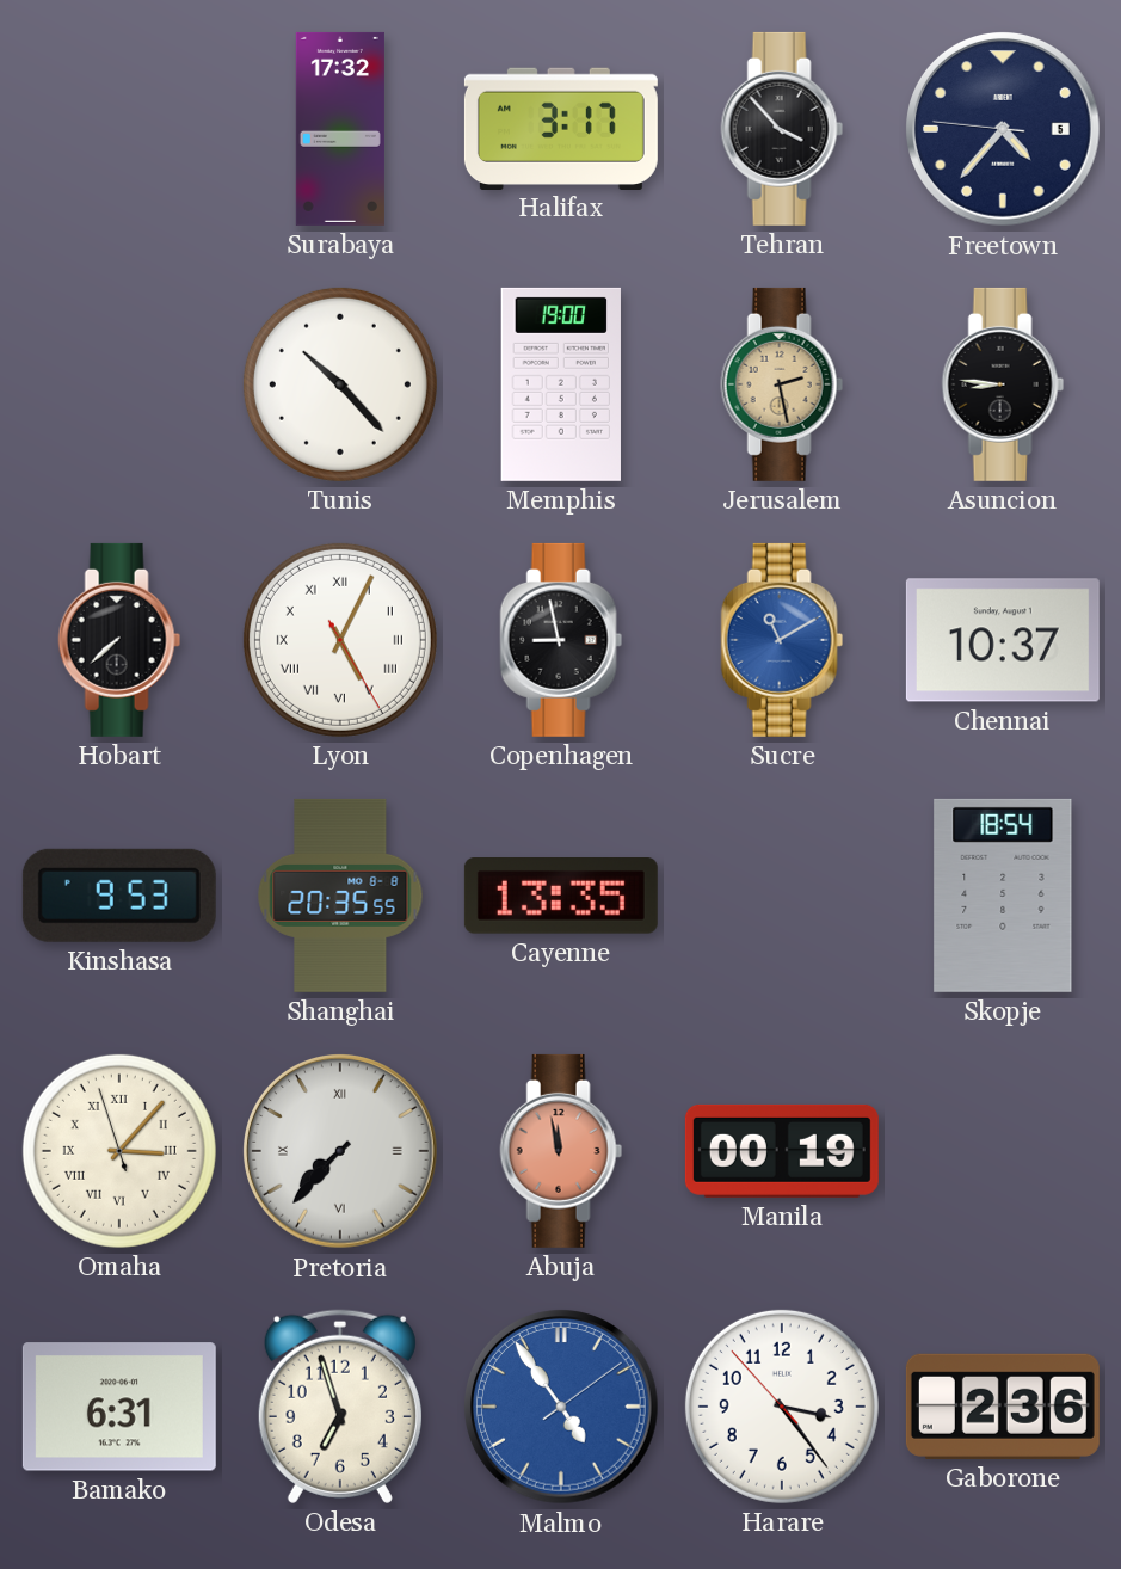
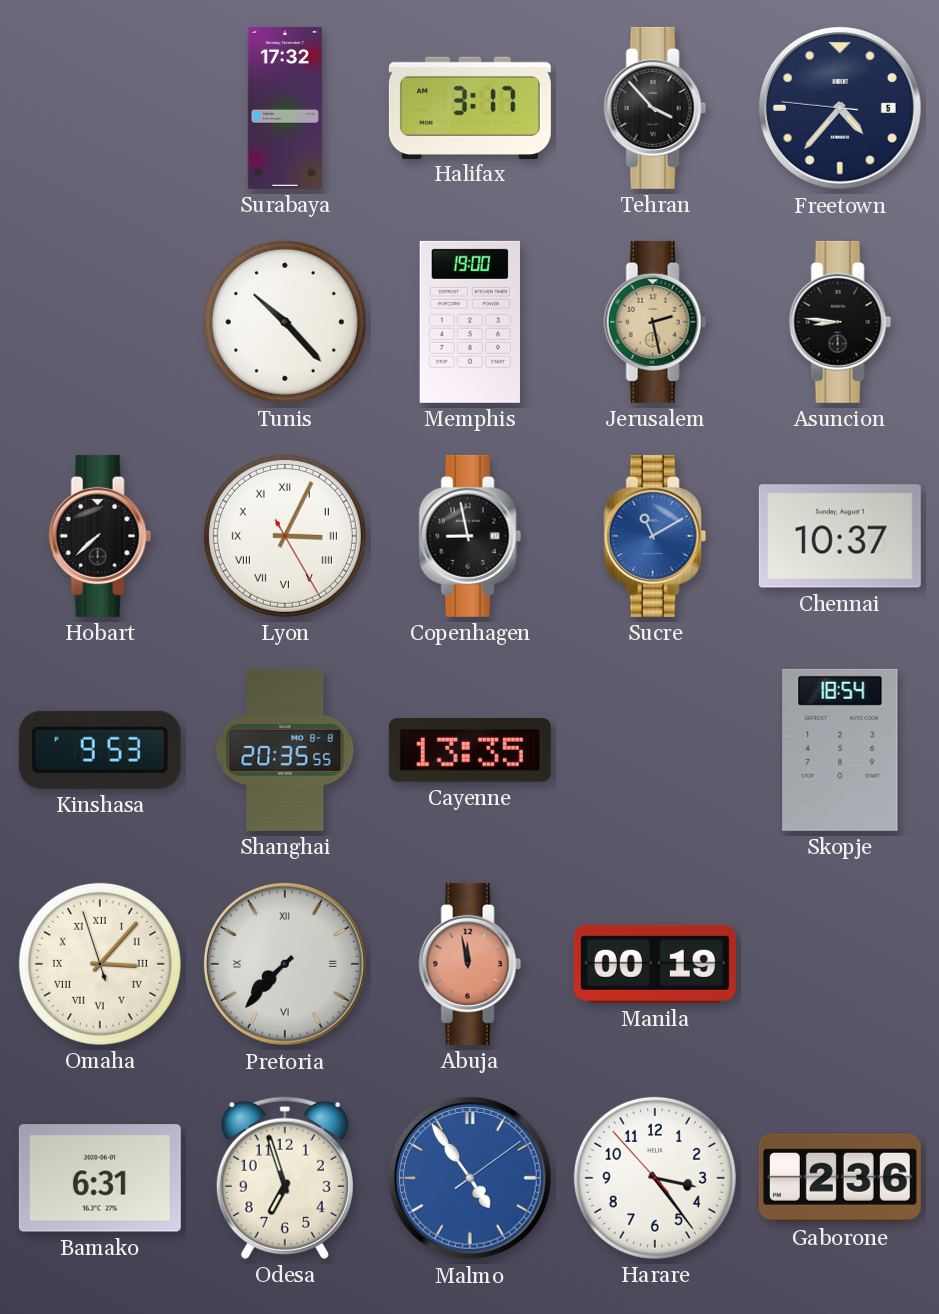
Lyon: 5:04 -> 3:04 (285, 536)
